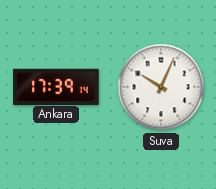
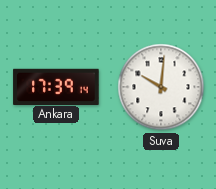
Suva: 10:04 -> 10:01 (161, 87)
